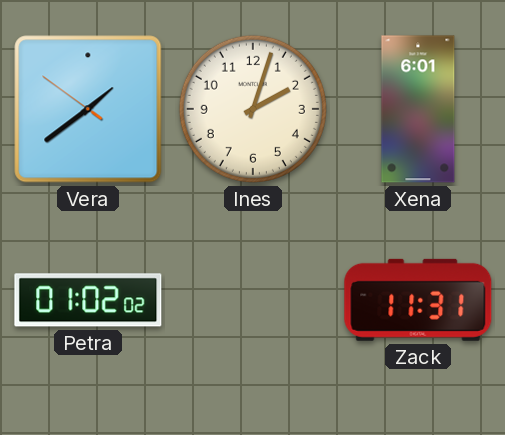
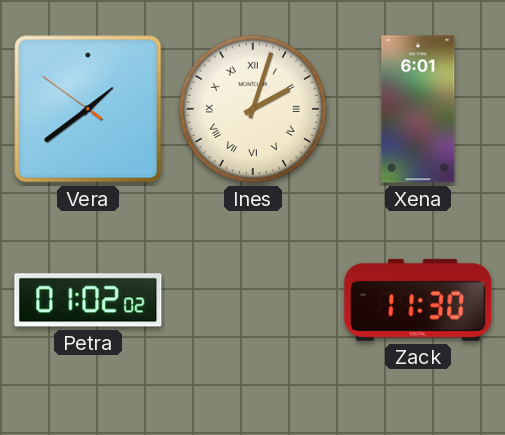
Ines numerals: Arabic -> Roman (253, 109)
Zack: 11:31 -> 11:30 (418, 300)
